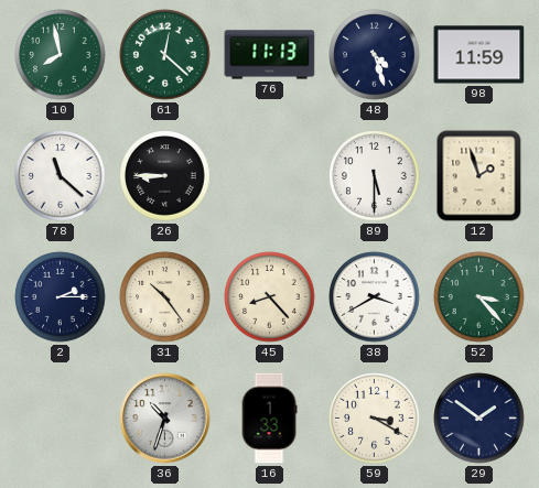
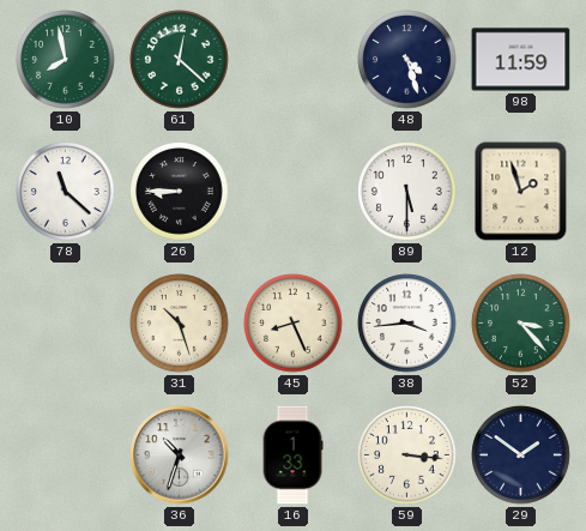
76: 11:13 -> none (270, 55)
2: 2:15 -> none (61, 297)
31: 10:24 -> 10:27 (180, 324)
45: 8:23 -> 8:26 (294, 324)
38: 3:40 -> 3:44 (407, 324)
59: 3:20 -> 3:16 (407, 455)
